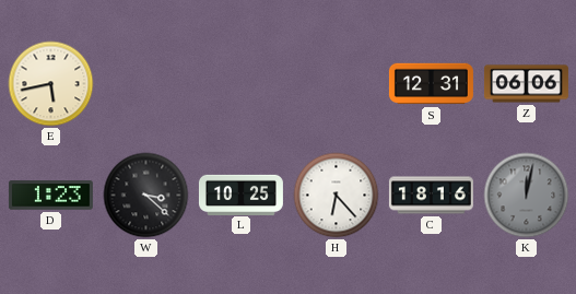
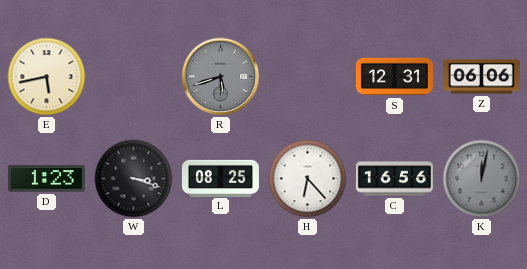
R: none -> 5:42 (221, 77)
W: 3:22 -> 3:18 (134, 179)
L: 10:25 -> 08:25 (220, 178)
C: 18:16 -> 16:56 (394, 179)
